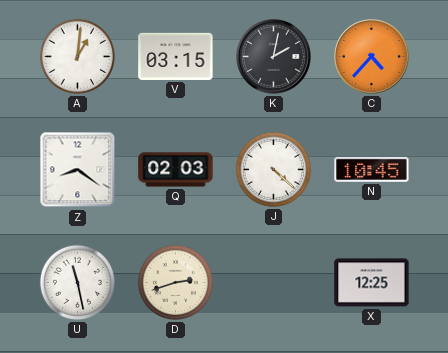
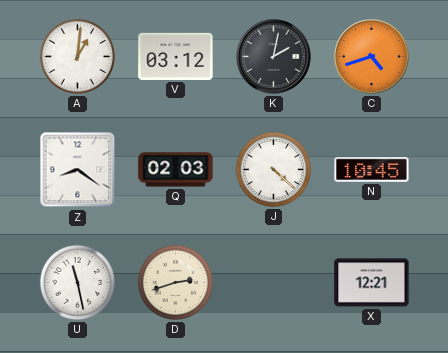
V: 03:15 -> 03:12 (176, 56)
C: 4:37 -> 4:42 (372, 57)
X: 12:25 -> 12:21 (372, 283)
